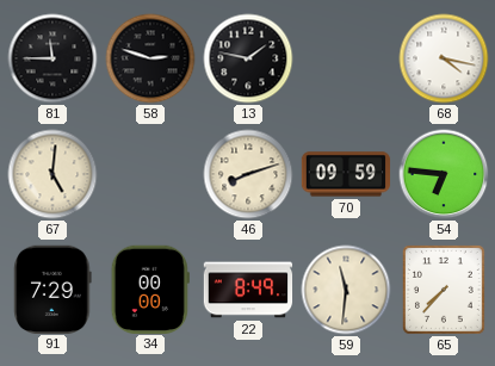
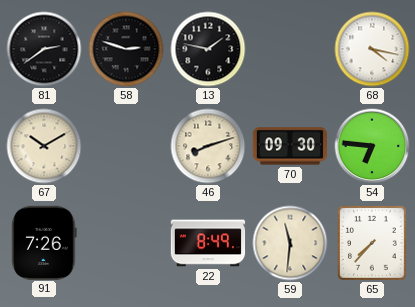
81: 11:45 -> 2:39 (44, 49)
67: 5:01 -> 10:10 (44, 146)
70: 09:59 -> 09:30 (290, 146)
91: 7:29 -> 7:26 (44, 242)
34: 00:00 -> none (150, 289)
